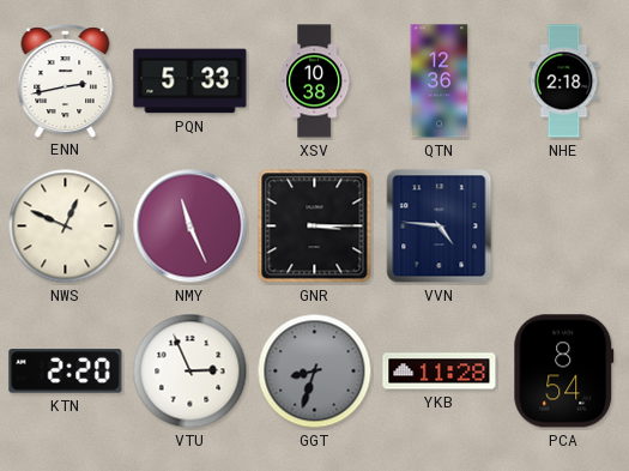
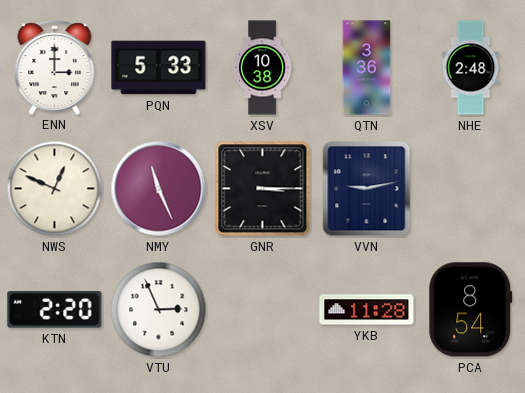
ENN: 2:43 -> 3:00 (55, 67)
QTN: 12:36 -> 3:36 (367, 68)
NHE: 2:18 -> 2:48 (471, 68)
VVN: 4:46 -> 9:13 (367, 189)
GGT: 8:33 -> none (315, 372)
